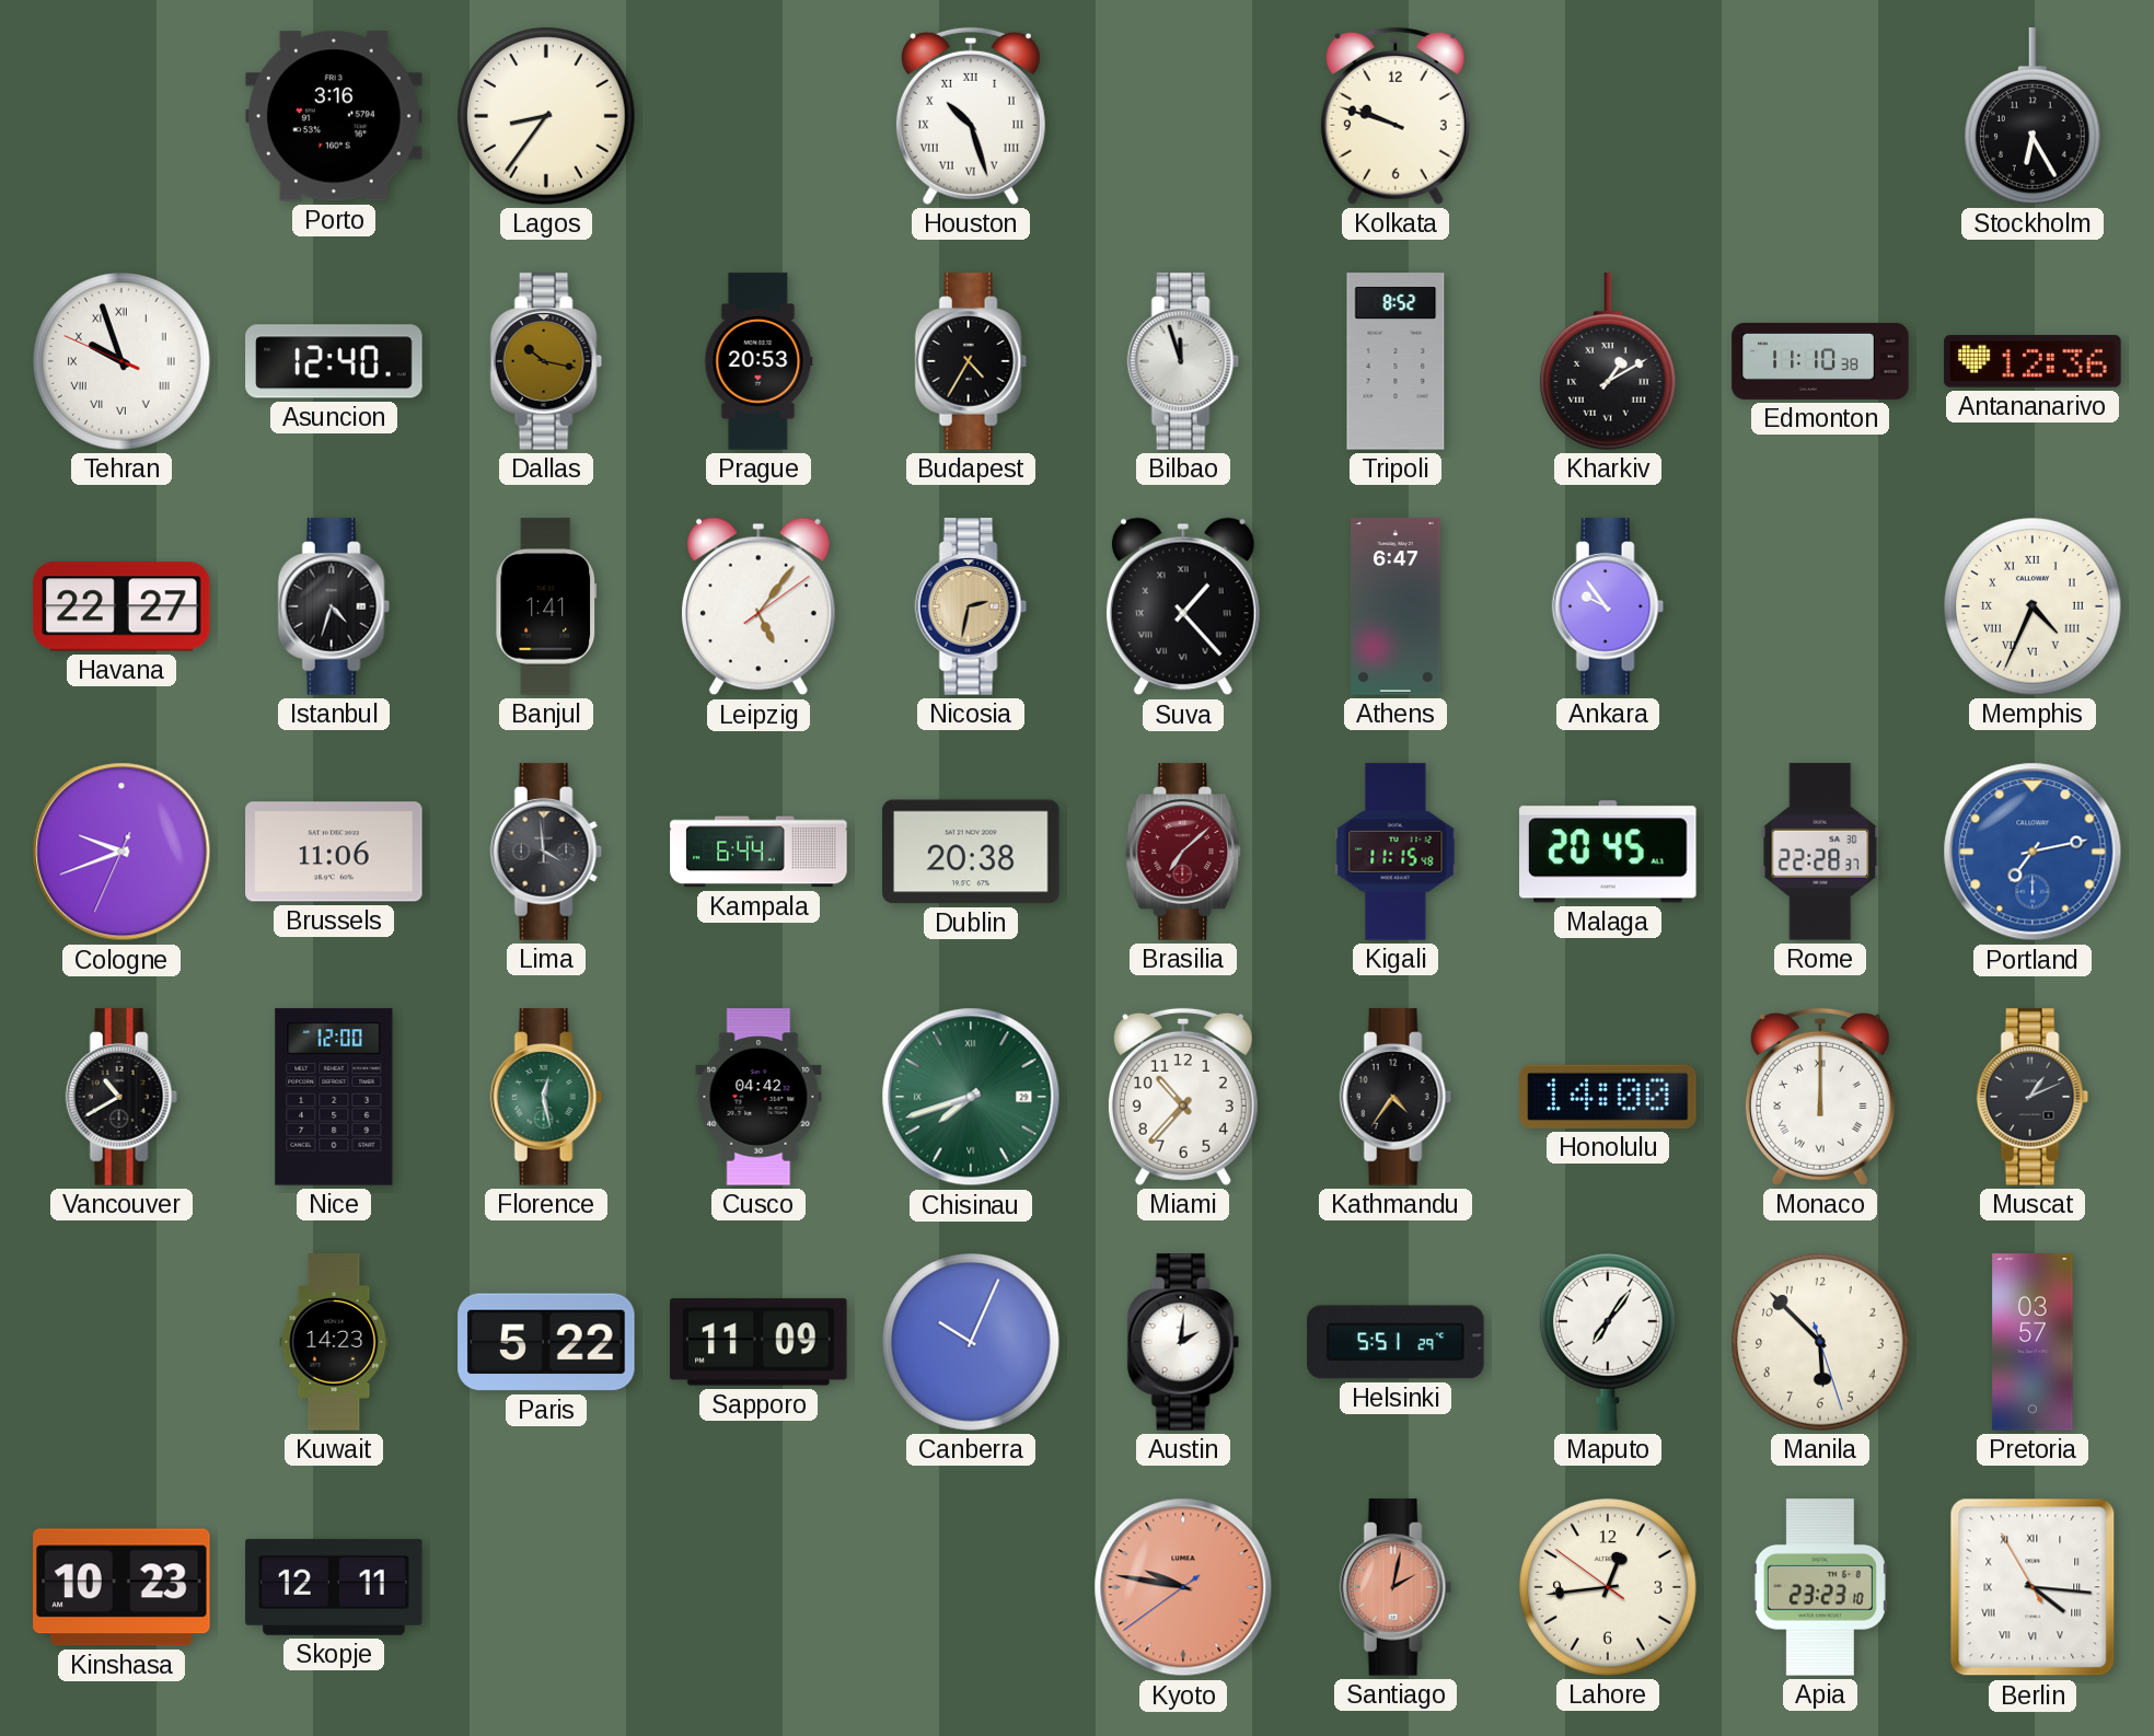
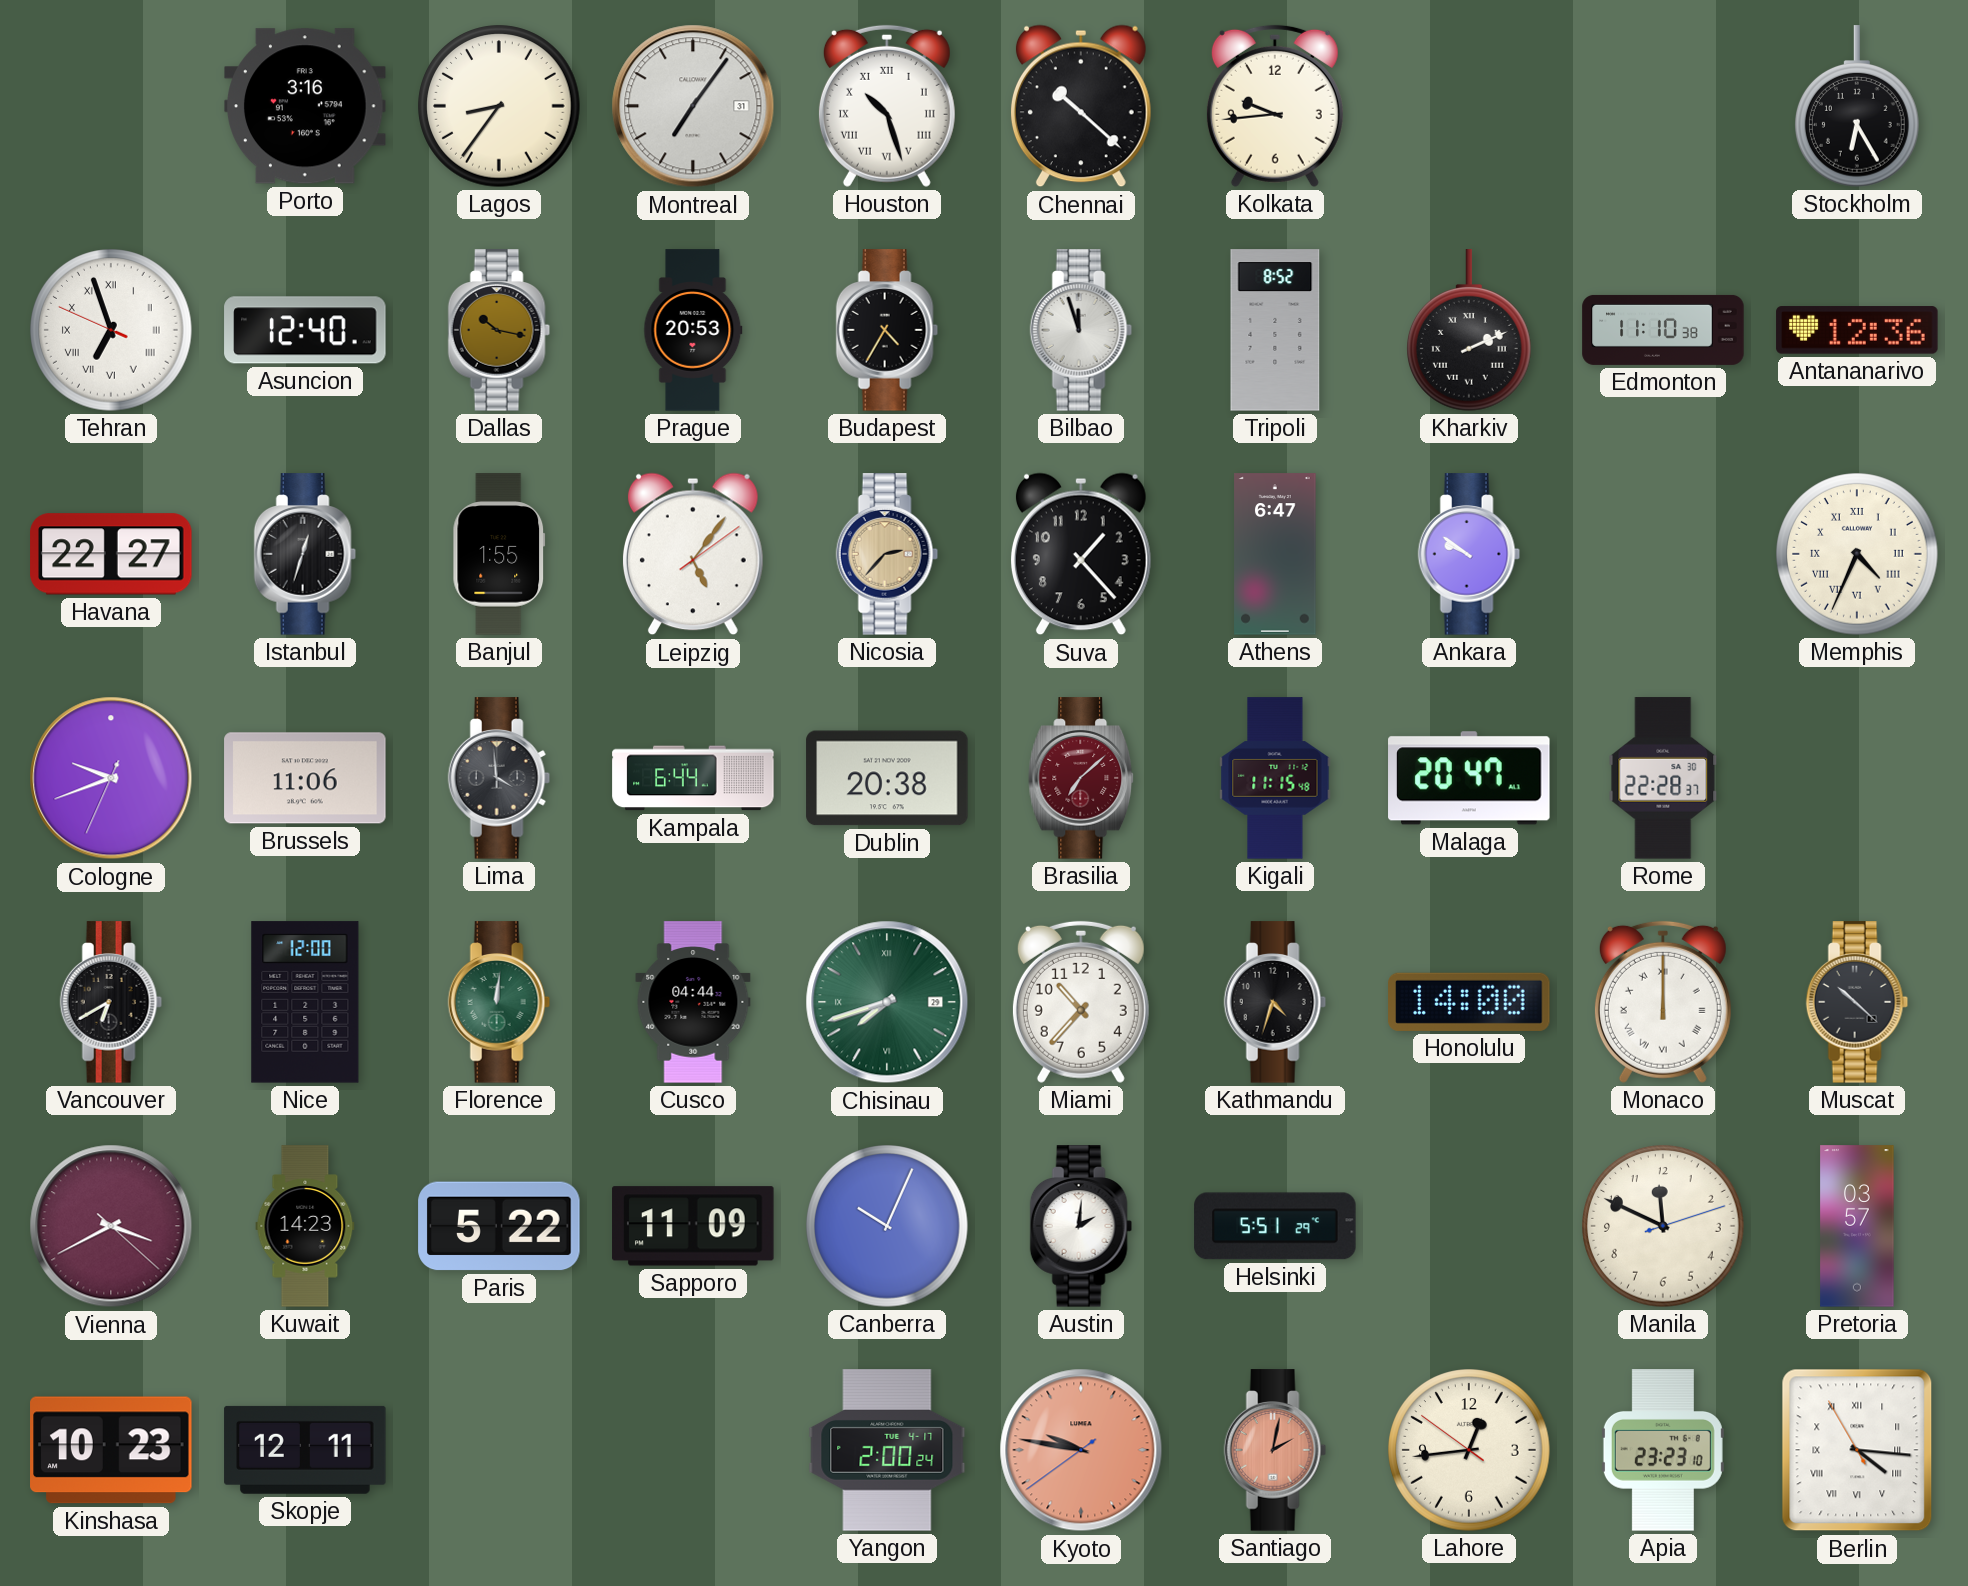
Montreal: none -> 7:06 (693, 106)
Chennai: none -> 10:22 (1081, 106)
Kolkata: 9:48 -> 9:44 (1275, 106)
Tehran: 9:56 -> 6:56 (111, 330)
Kharkiv: 1:10 -> 2:11 (1470, 330)
Istanbul: 4:33 -> 12:33 (305, 554)
Banjul: 1:41 -> 1:55 (499, 554)
Nicosia: 2:32 -> 2:37 (887, 554)
Suva numerals: Roman -> Arabic (1081, 554)
Ankara: 9:54 -> 9:51 (1469, 554)
Malaga: 20:45 -> 20:47 (1469, 778)
Portland: 7:13 -> none (2033, 852)
Vancouver: 10:40 -> 6:40 (111, 1002)
Florence: 12:28 -> 12:01 (499, 1002)
Cusco: 04:42 -> 04:44 (693, 1002)
Kathmandu: 4:36 -> 4:33 (1275, 1002)
Muscat: 1:11 -> 10:22 (1857, 1002)
Vienna: none -> 3:40 (111, 1226)
Maputo: 7:06 -> none (1609, 1343)
Manila: 5:52 -> 11:49 (1663, 1226)
Yangon: none -> 2:00 (887, 1450)
